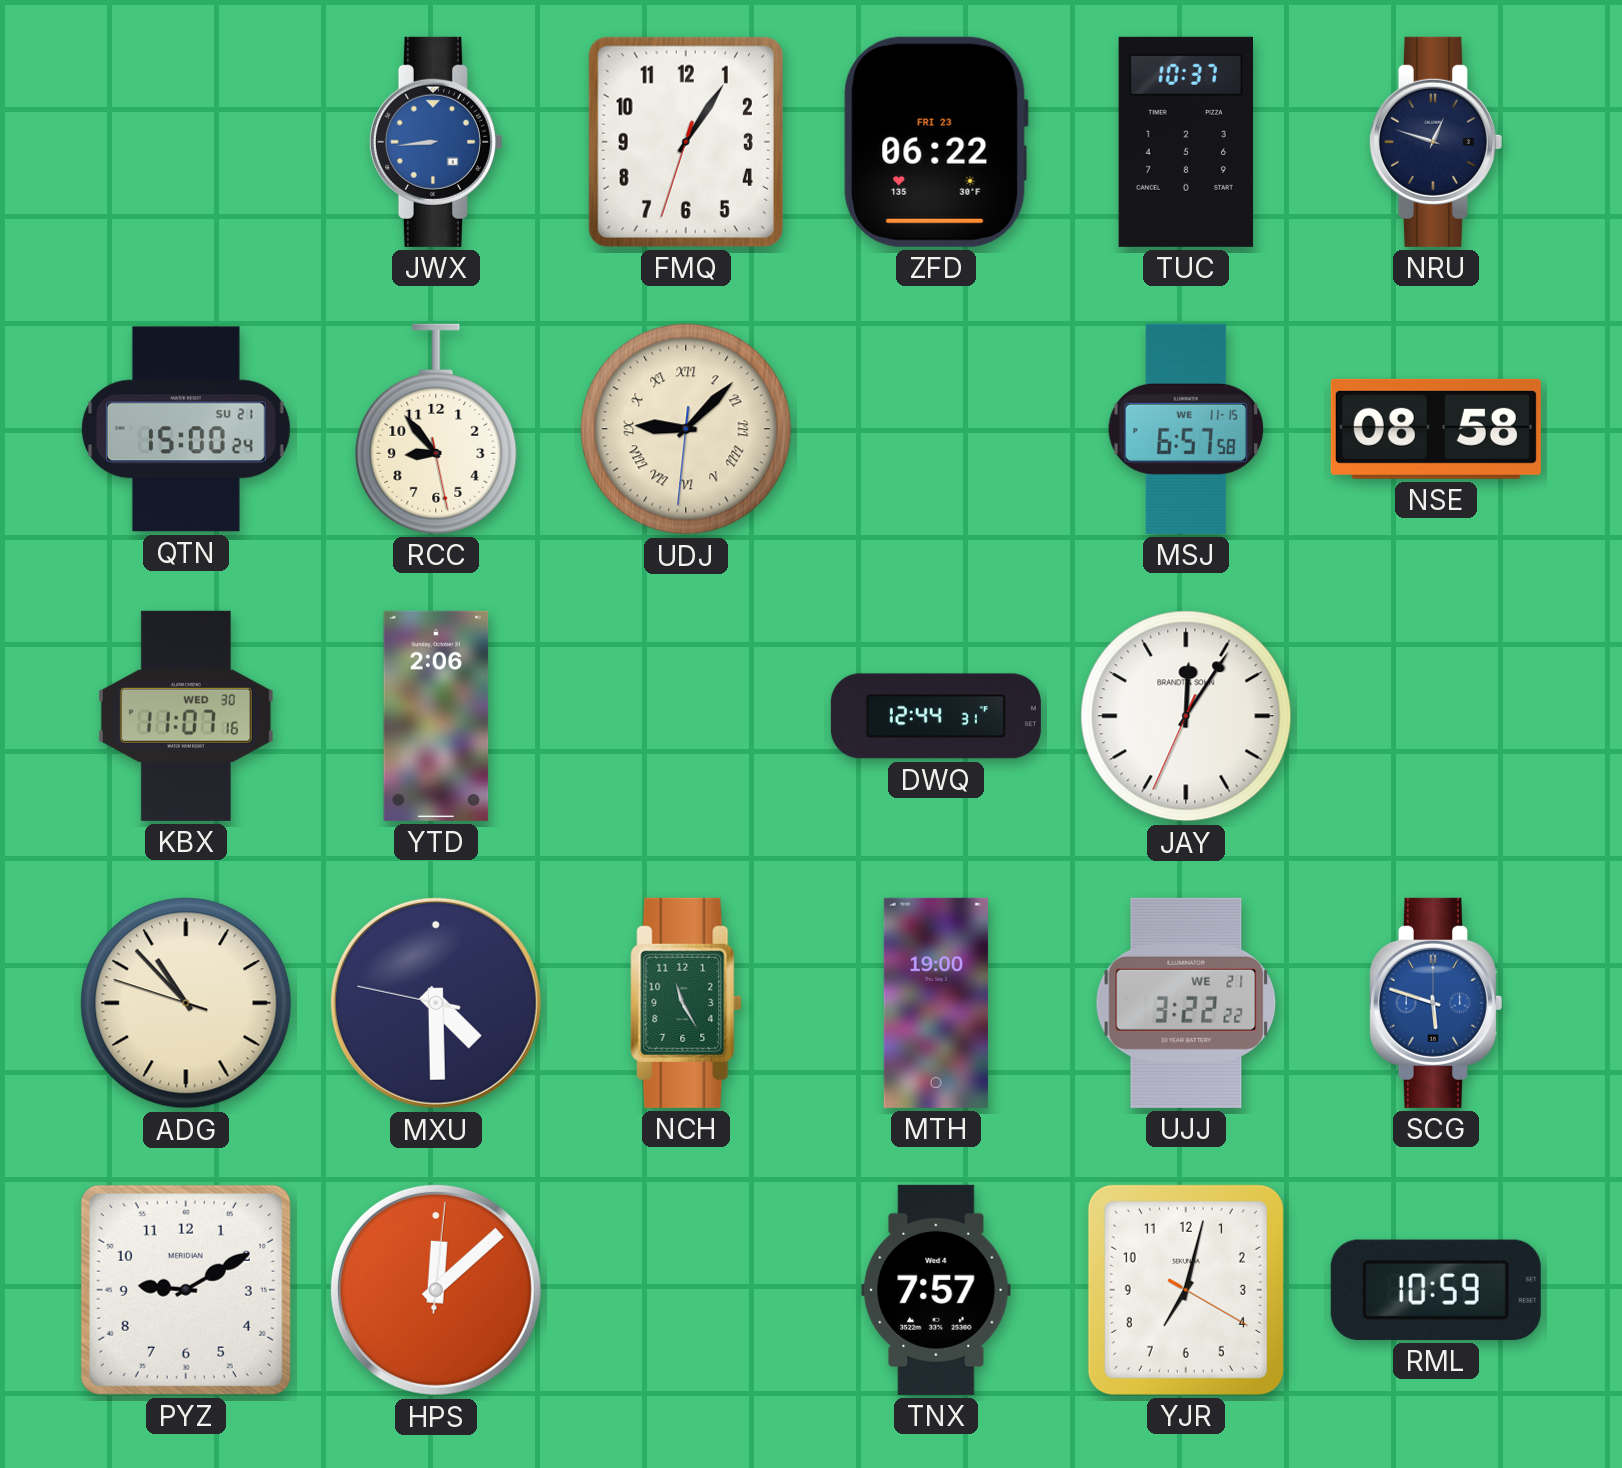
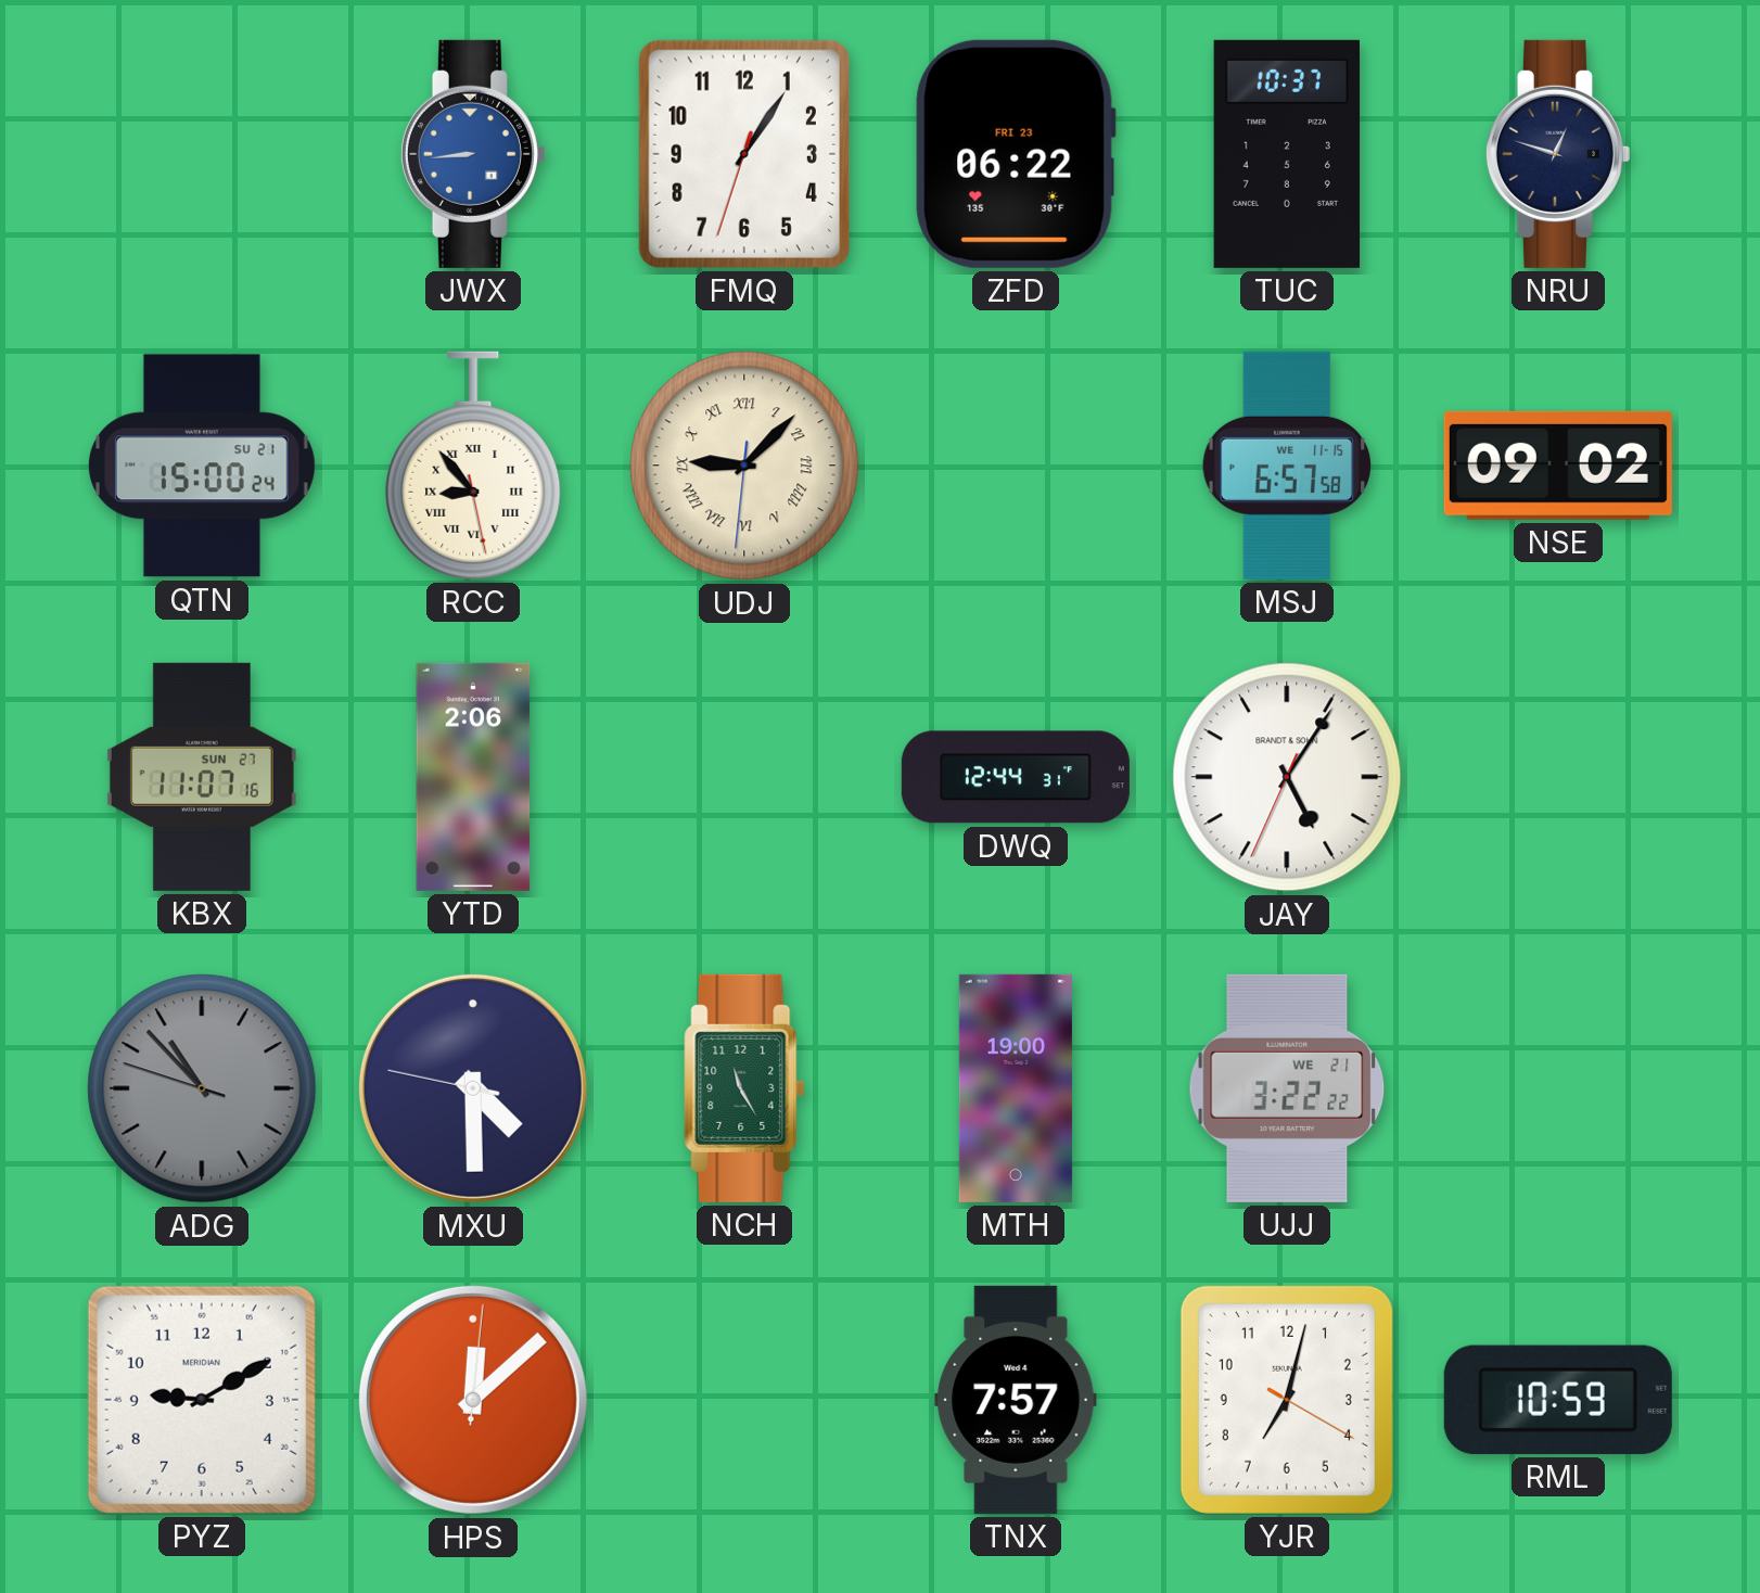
RCC numerals: Arabic -> Roman (473, 466)
NSE: 08:58 -> 09:02 (1558, 466)
KBX date: WED 30 -> SUN 27 (202, 777)
JAY: 12:05 -> 5:05 (1287, 777)
ADG dial: cream -> grey (202, 1088)
SCG: 5:48 -> none (1435, 1003)
